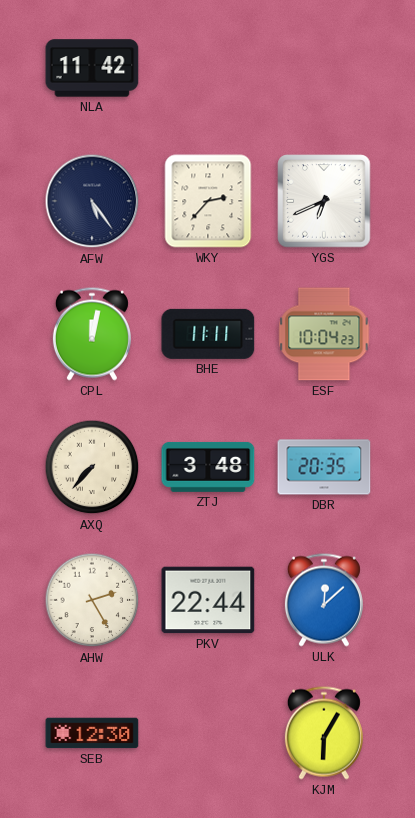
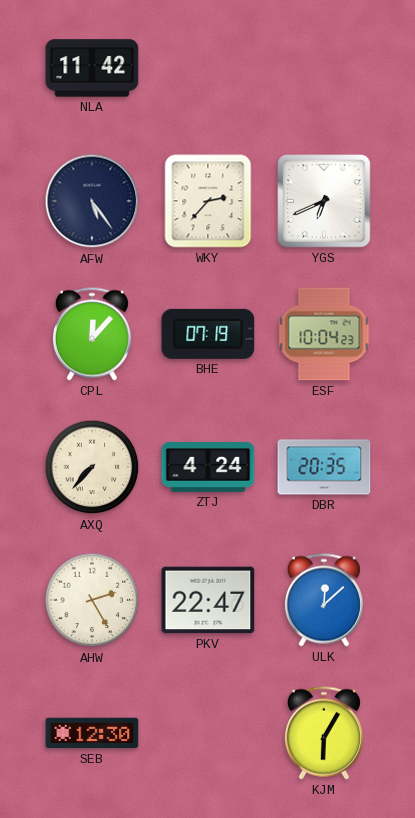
CPL: 12:02 -> 12:07 (92, 334)
BHE: 11:11 -> 07:19 (208, 334)
ZTJ: 3:48 -> 4:24 (208, 467)
PKV: 22:44 -> 22:47 (208, 600)
